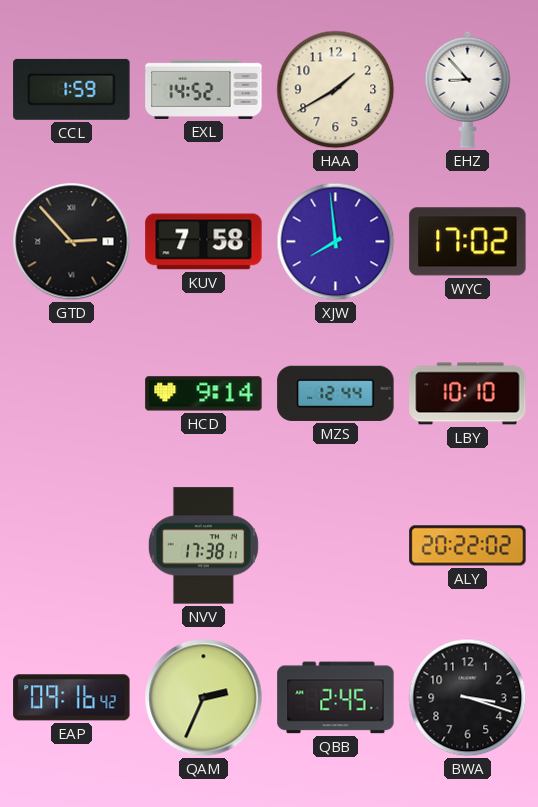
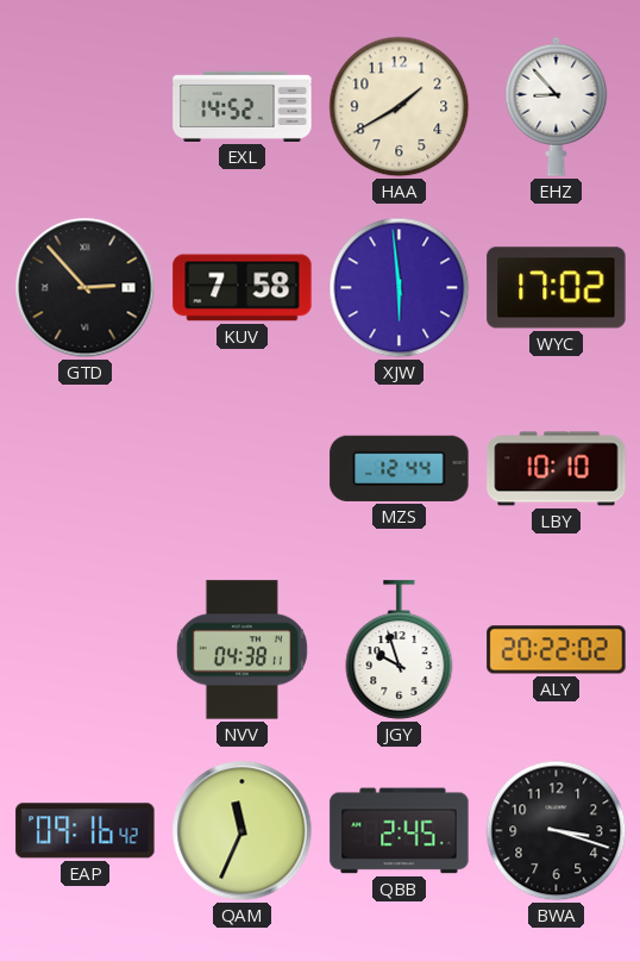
CCL: 1:59 -> none (72, 89)
XJW: 7:59 -> 5:59 (400, 288)
HCD: 9:14 -> none (204, 394)
NVV: 17:38 -> 04:38 (241, 650)
JGY: none -> 9:57 (400, 650)
QAM: 2:34 -> 11:34 (243, 831)
